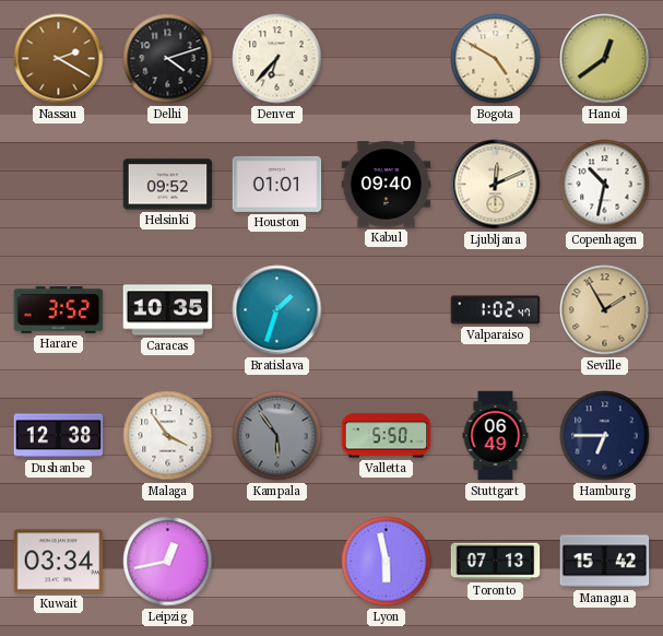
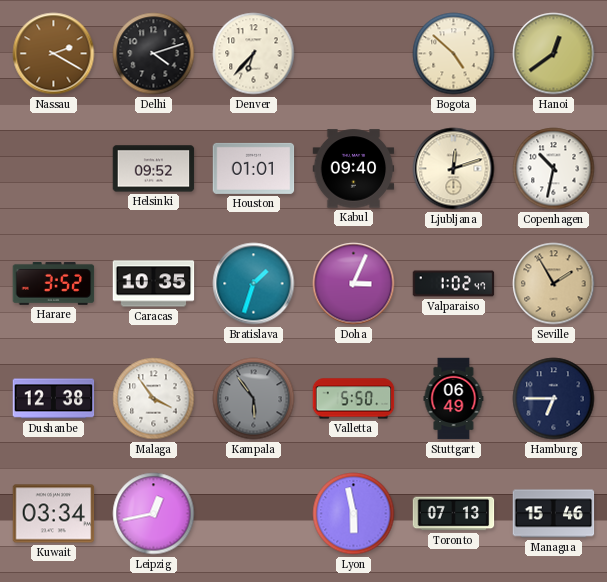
Bogota: 4:50 -> 4:52 (454, 54)
Ljubljana: 12:11 -> 12:12 (454, 169)
Doha: none -> 3:04 (354, 284)
Managua: 15:42 -> 15:46 (554, 514)
